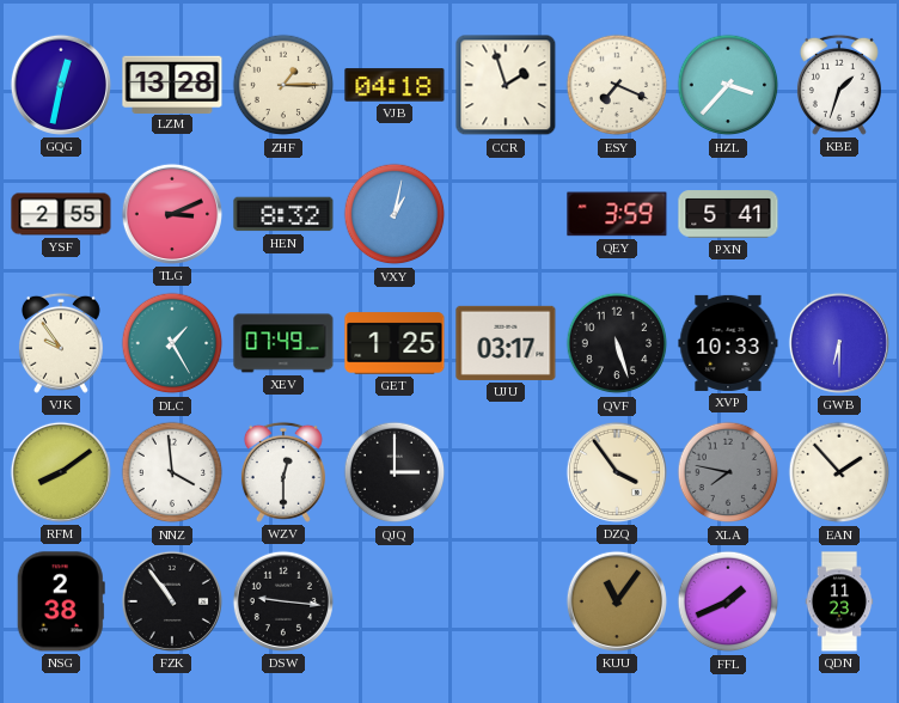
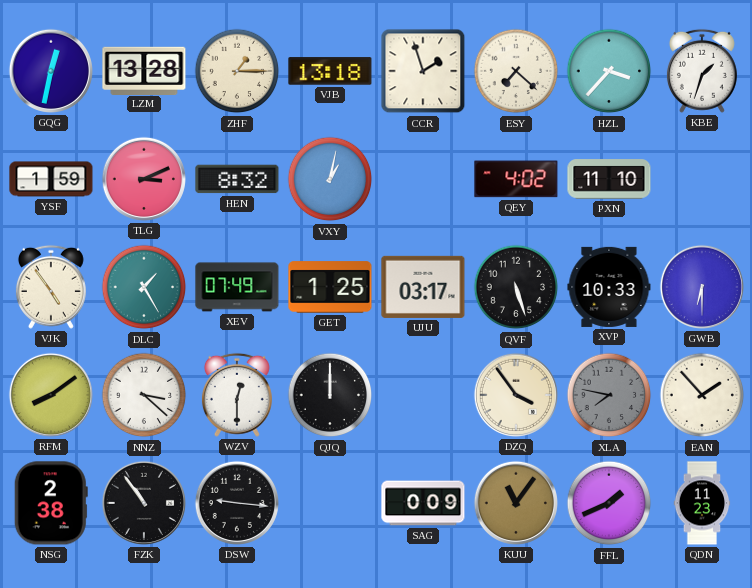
VJB: 04:18 -> 13:18 (330, 71)
ESY: 7:19 -> 7:22 (516, 71)
YSF: 2:55 -> 1:59 (51, 179)
QEY: 3:59 -> 4:02 (516, 179)
PXN: 5:41 -> 11:10 (609, 179)
VJK: 9:54 -> 4:54 (51, 287)
NNZ: 3:59 -> 3:22 (144, 395)
QJQ: 3:00 -> 12:00 (330, 395)
SAG: none -> 0:09 (423, 503)
